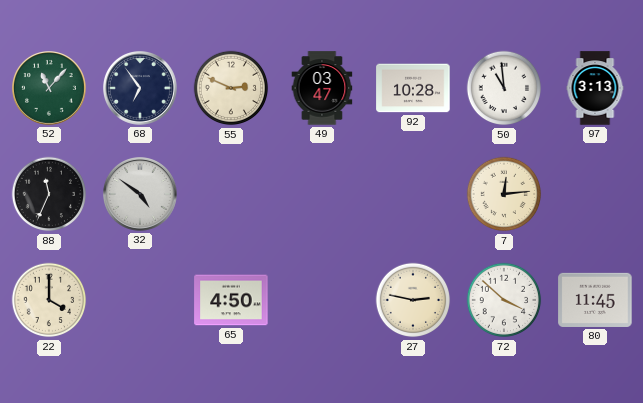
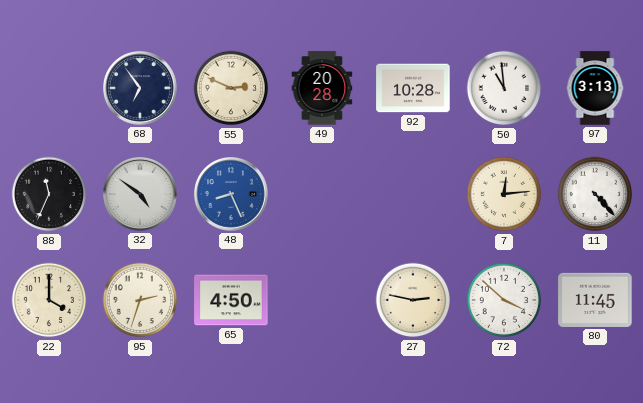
52: 11:07 -> none (50, 89)
49: 03:47 -> 20:28 (322, 88)
48: none -> 8:26 (232, 195)
11: none -> 4:23 (595, 194)
95: none -> 2:33 (140, 300)
